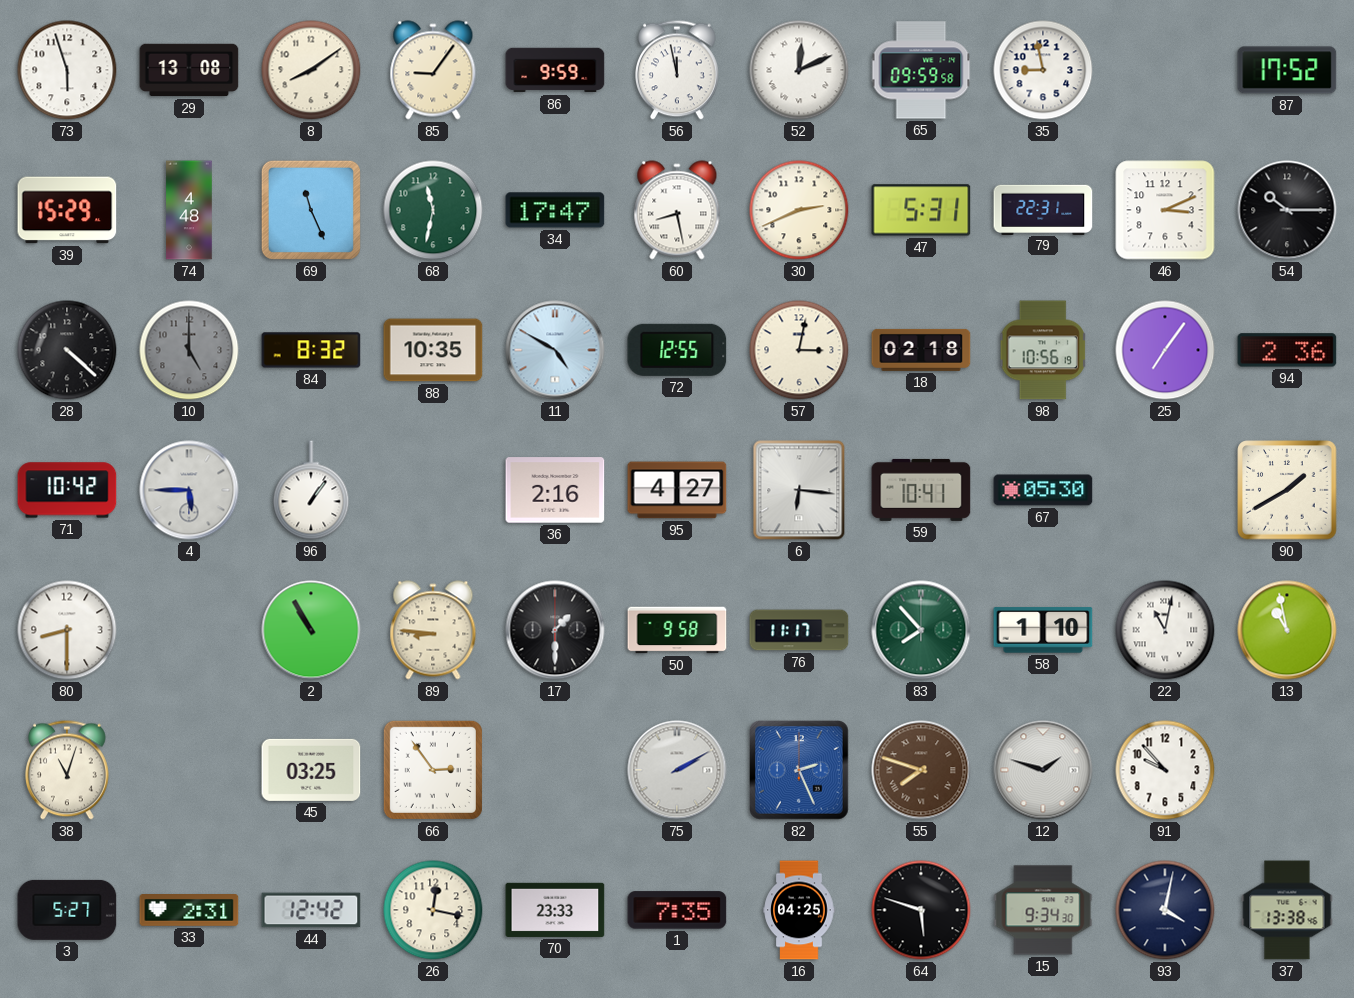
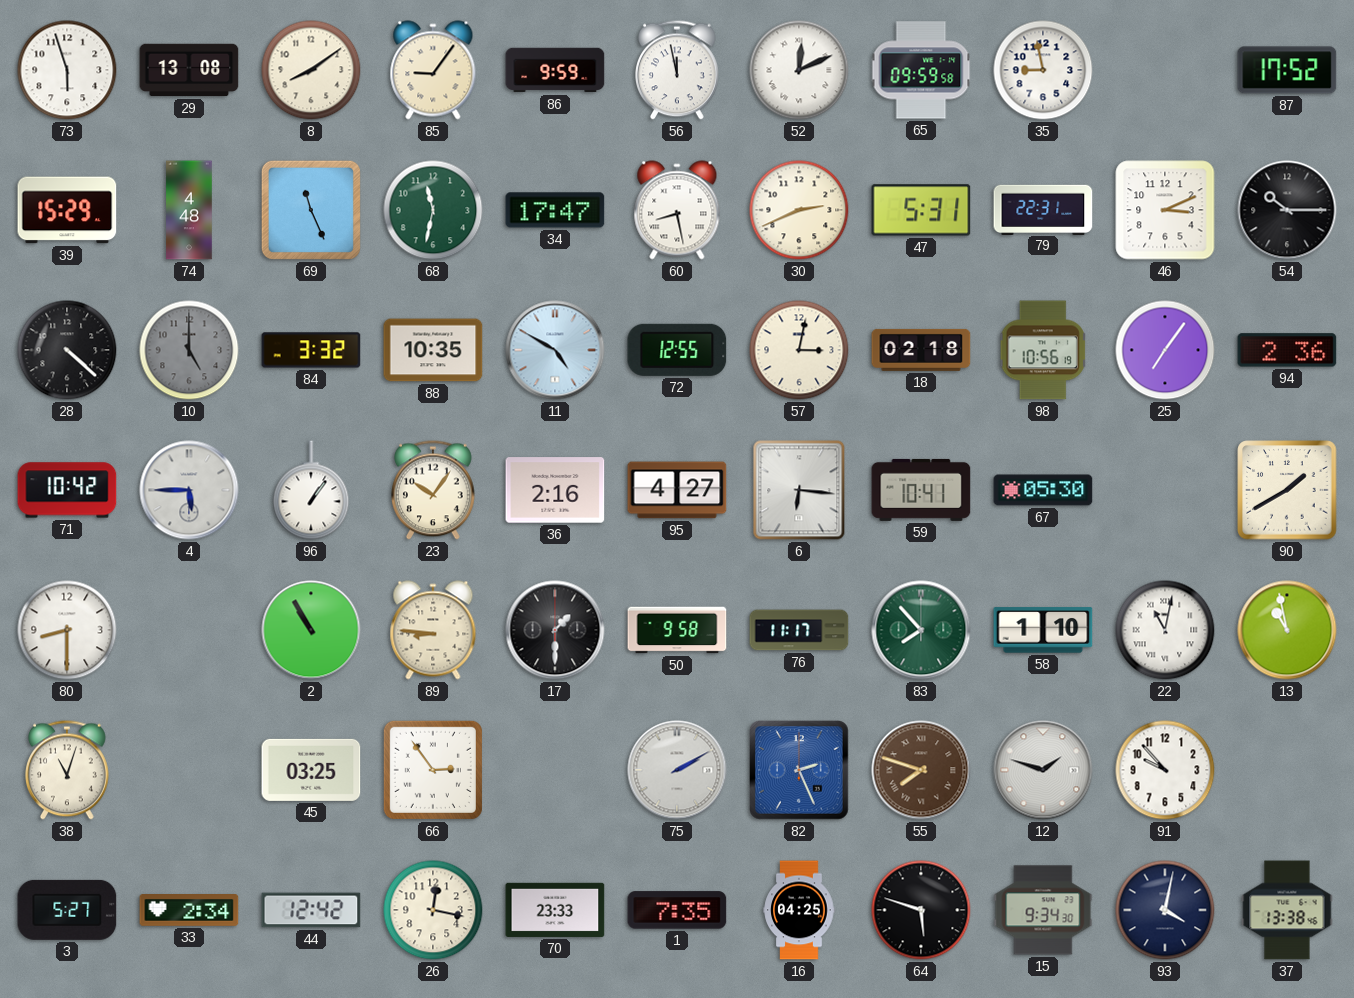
84: 8:32 -> 3:32 (311, 350)
23: none -> 10:06 (434, 490)
33: 2:31 -> 2:34 (189, 911)
